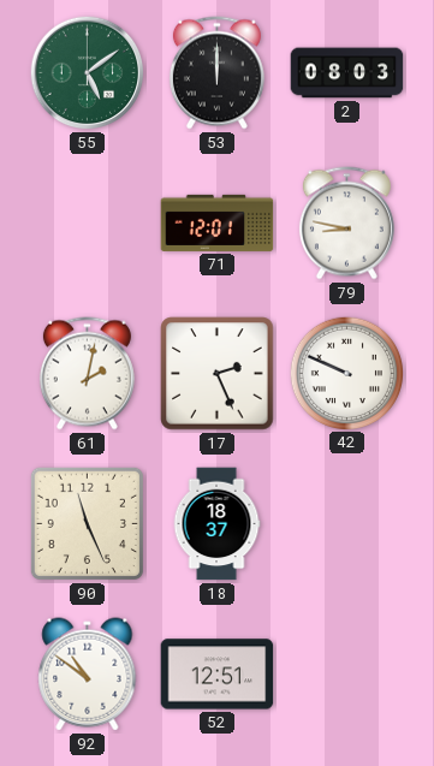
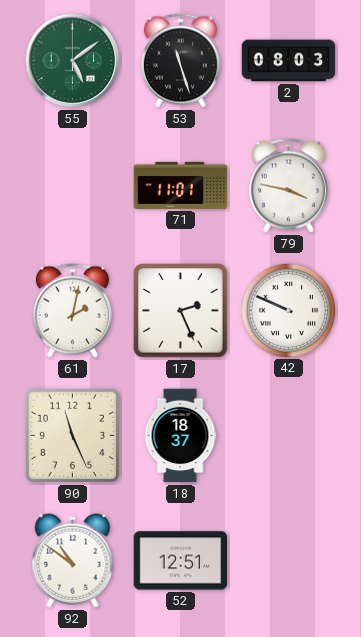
53: 12:00 -> 11:27 (180, 61)
71: 12:01 -> 11:01 (181, 185)
79: 8:47 -> 3:47 (288, 186)
